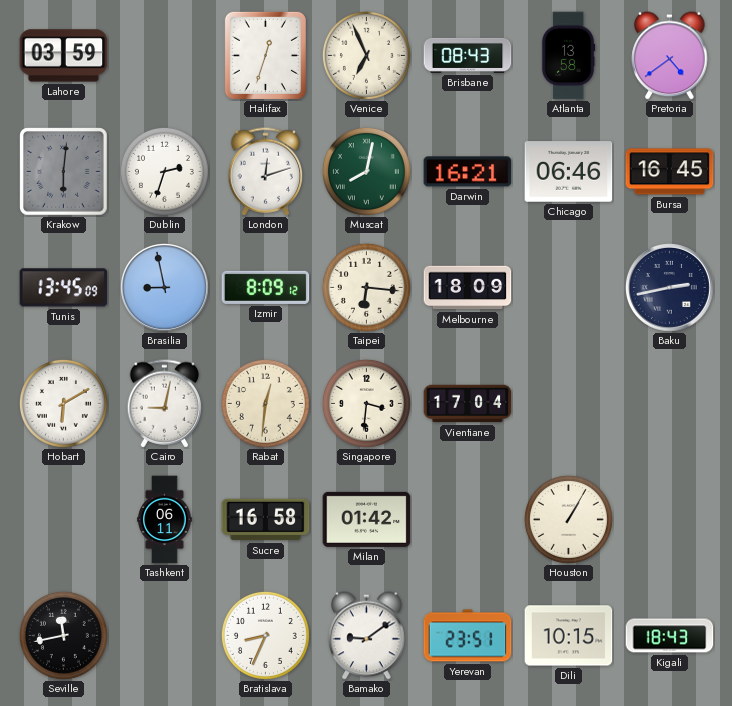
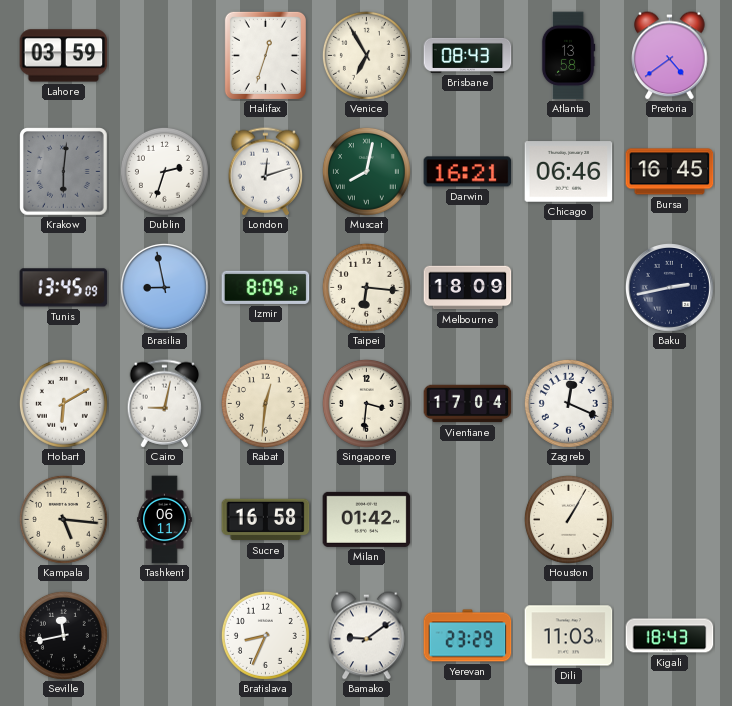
Venice: 6:56 -> 6:55 (366, 55)
Zagreb: none -> 12:19 (568, 403)
Kampala: none -> 5:16 (63, 519)
Yerevan: 23:51 -> 23:29 (468, 636)
Dili: 10:15 -> 11:03 (569, 636)
